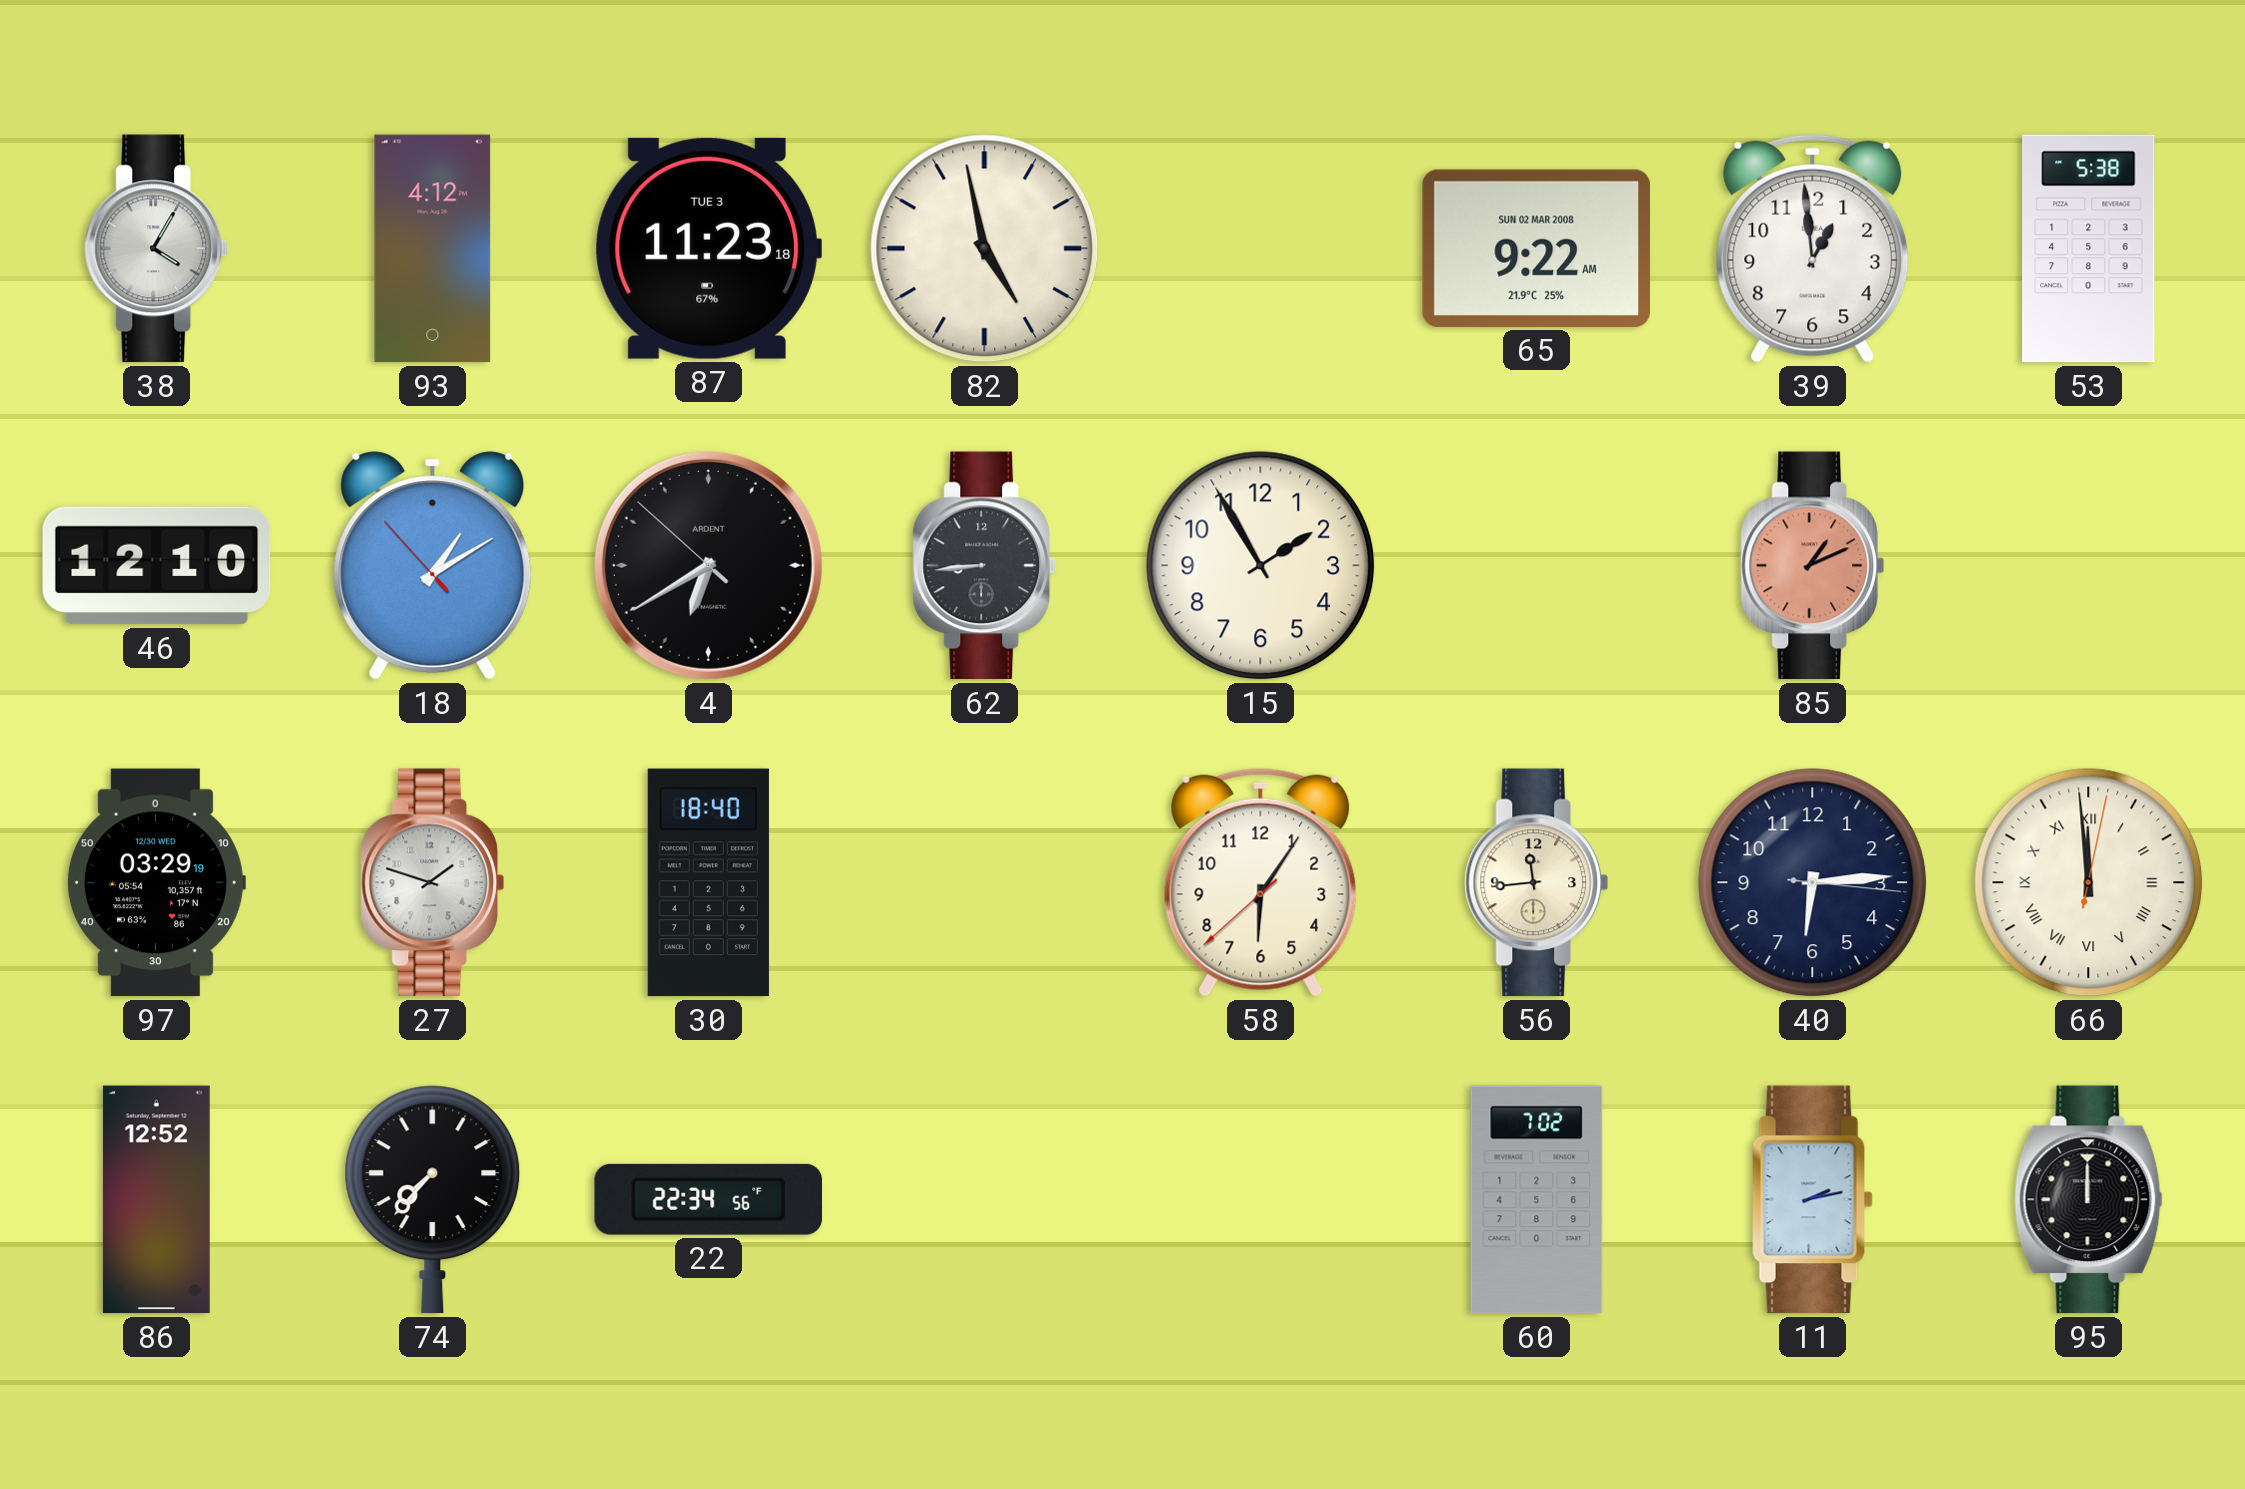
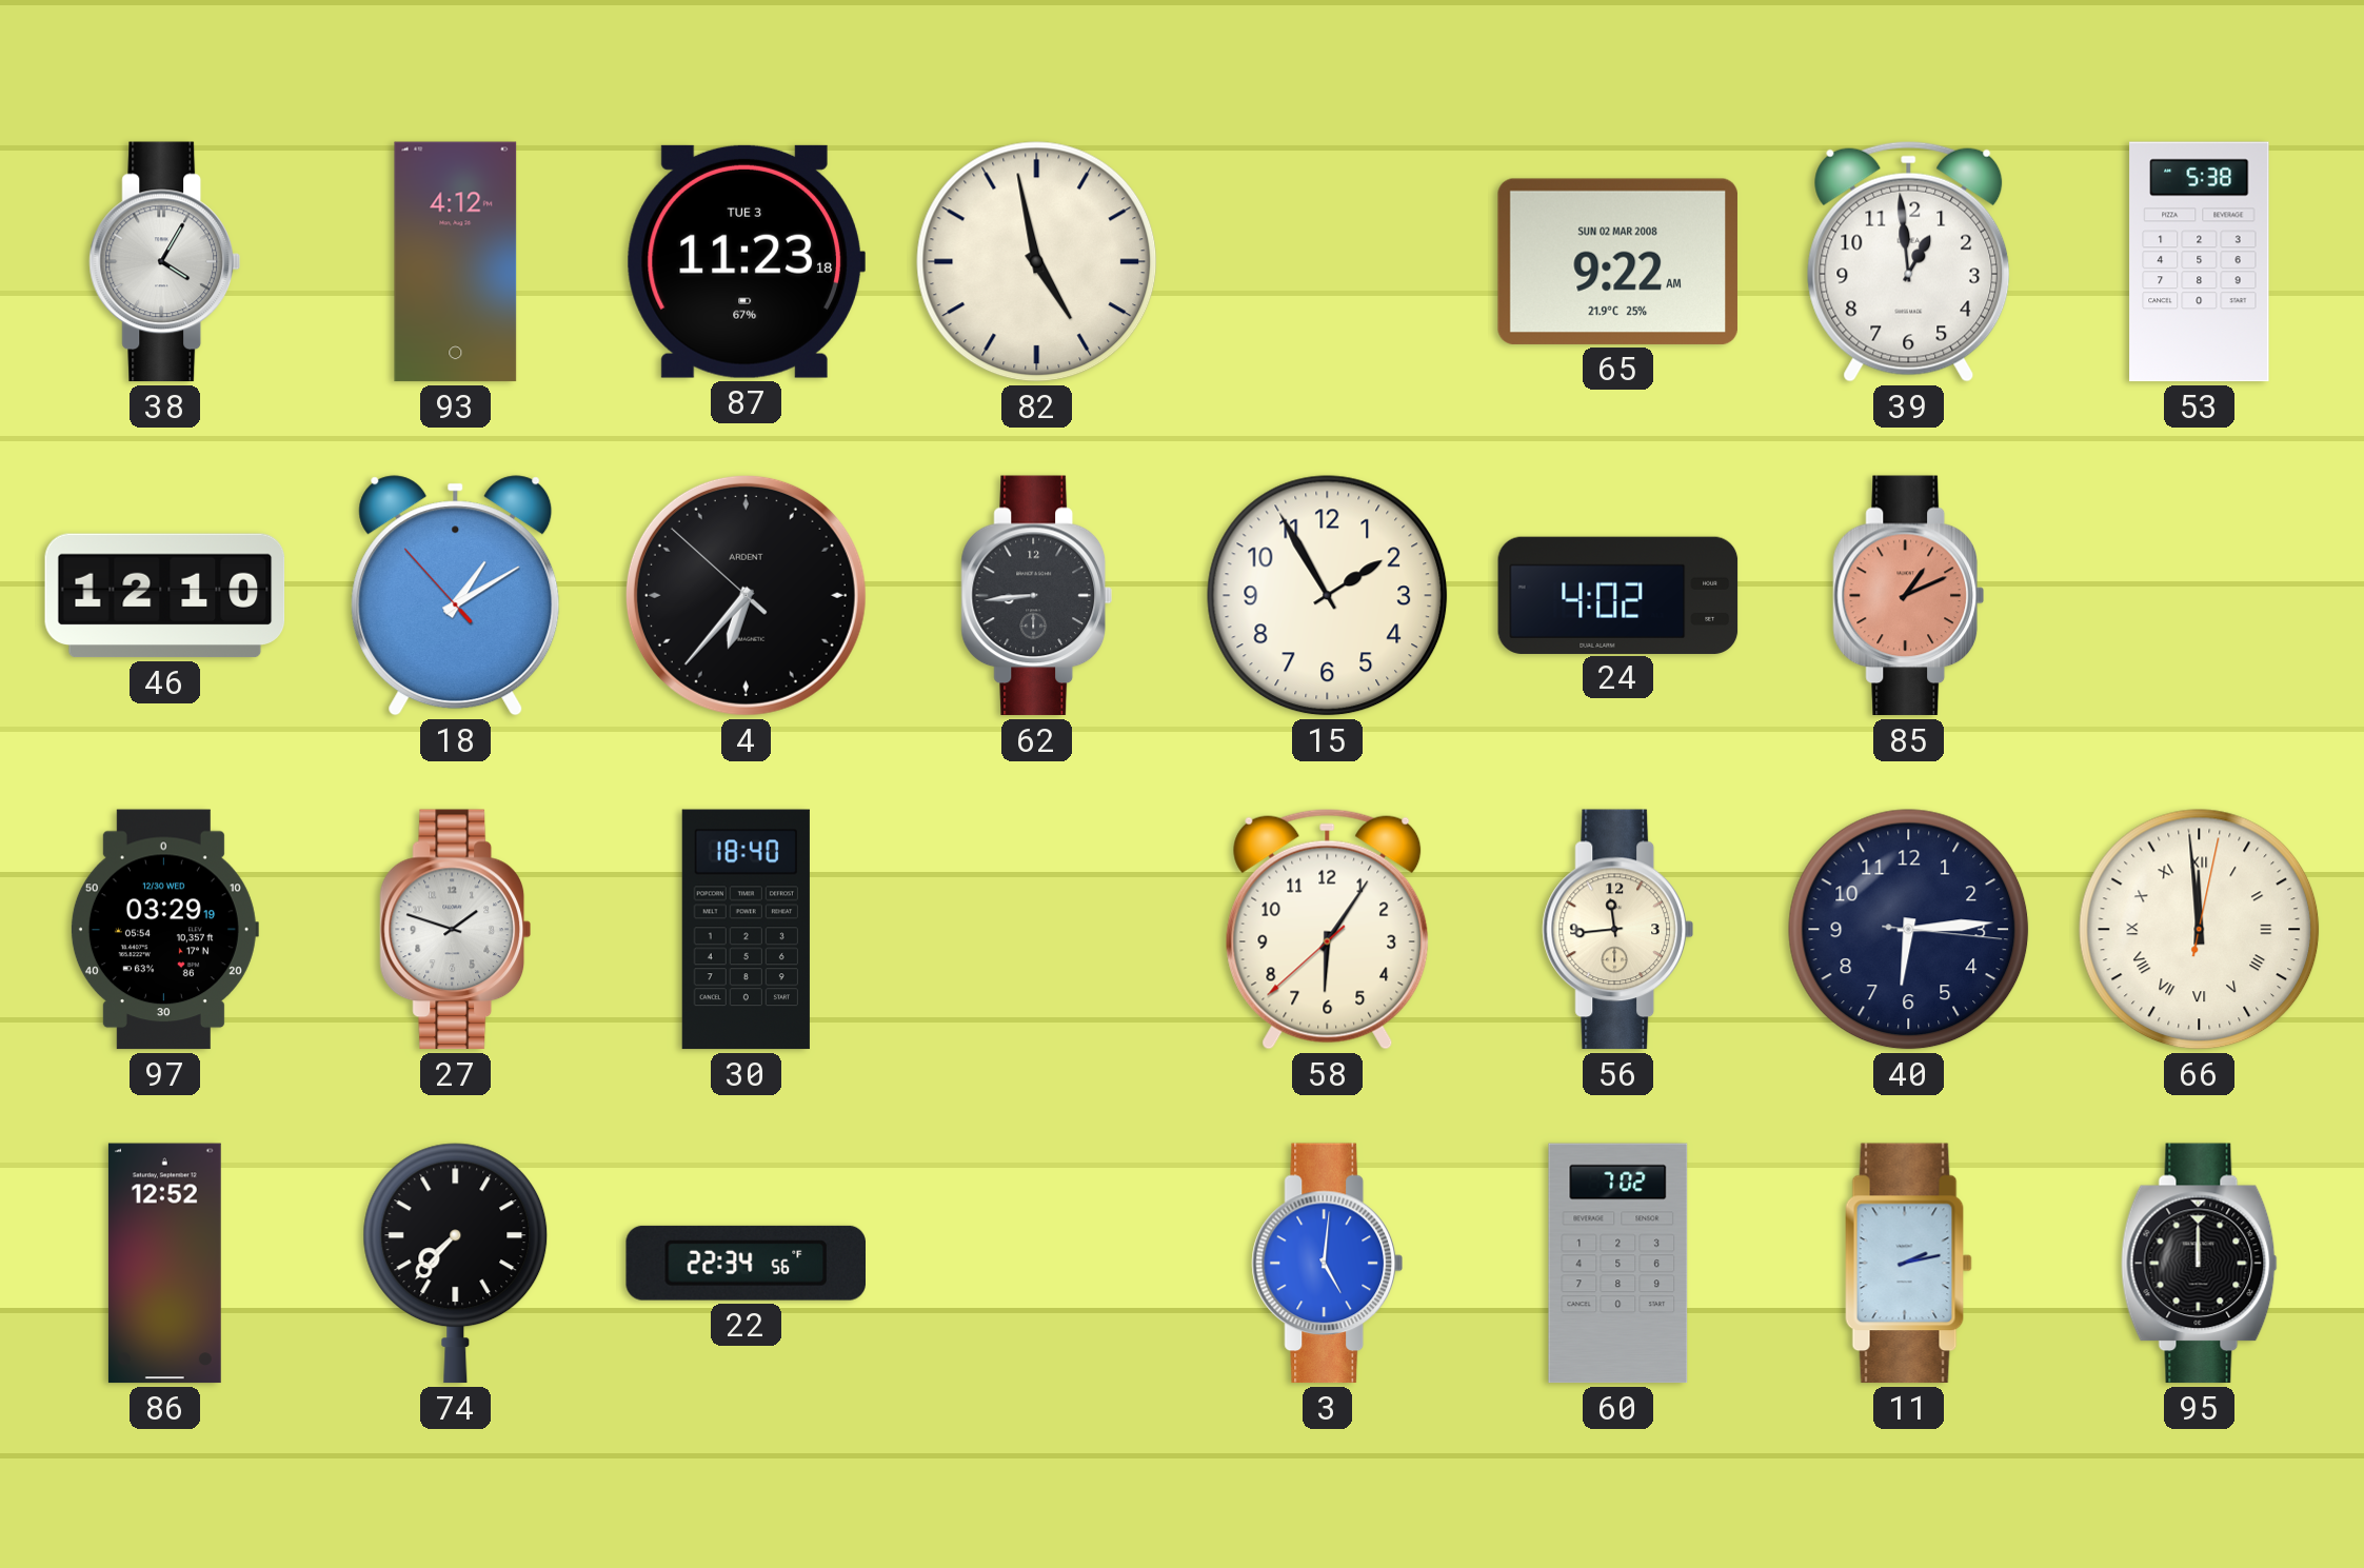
4: 6:39 -> 6:36 (746, 595)
24: none -> 4:02 (1618, 595)
3: none -> 5:01 (1327, 1264)
